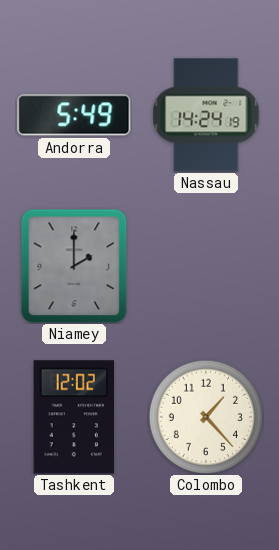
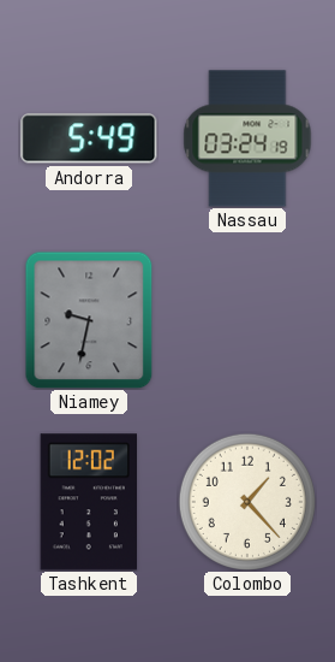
Nassau: 14:24 -> 03:24 (247, 138)
Niamey: 2:00 -> 9:32 (89, 320)
